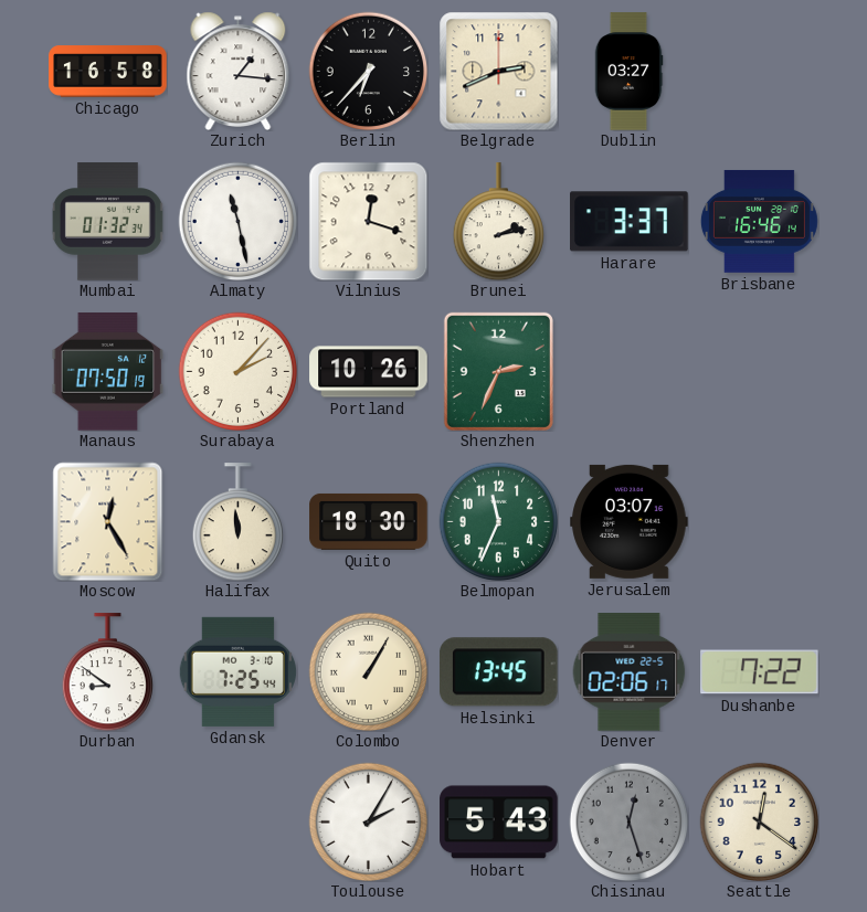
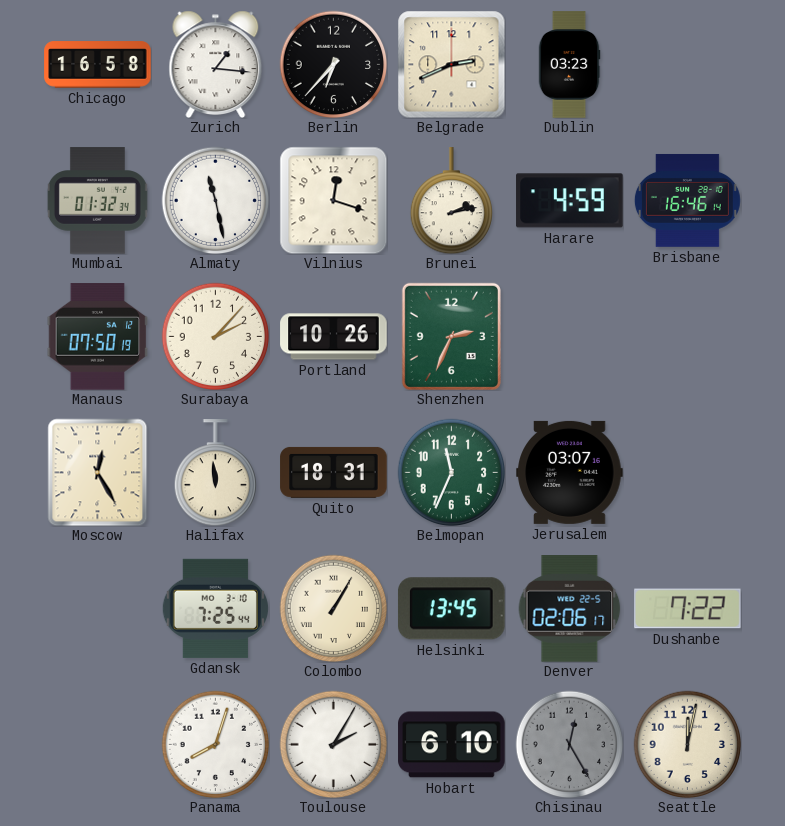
Dublin: 03:27 -> 03:23 (569, 65)
Harare: 3:37 -> 4:59 (570, 201)
Quito: 18:30 -> 18:31 (334, 472)
Durban: 8:51 -> none (107, 672)
Panama: none -> 8:03 (215, 744)
Hobart: 5:43 -> 6:10 (452, 745)
Chisinau: 12:27 -> 12:25 (569, 744)
Seattle: 12:21 -> 12:02 (687, 744)
